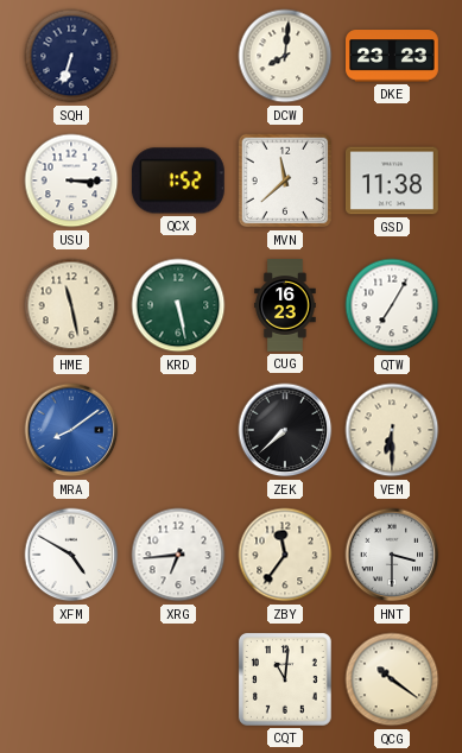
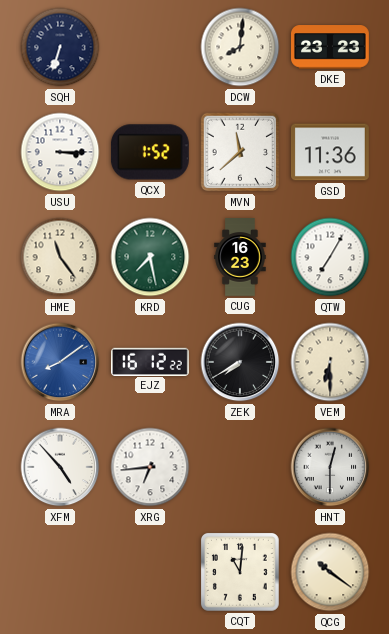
GSD: 11:38 -> 11:36 (330, 152)
HME: 11:28 -> 11:24 (60, 257)
KRD: 5:28 -> 7:28 (150, 257)
EJZ: none -> 16:12 (151, 361)
ZEK: 7:38 -> 7:40 (240, 362)
XFM: 4:50 -> 4:53 (60, 467)
ZBY: 11:36 -> none (285, 555)
HNT: 3:30 -> 12:30 (330, 467)
